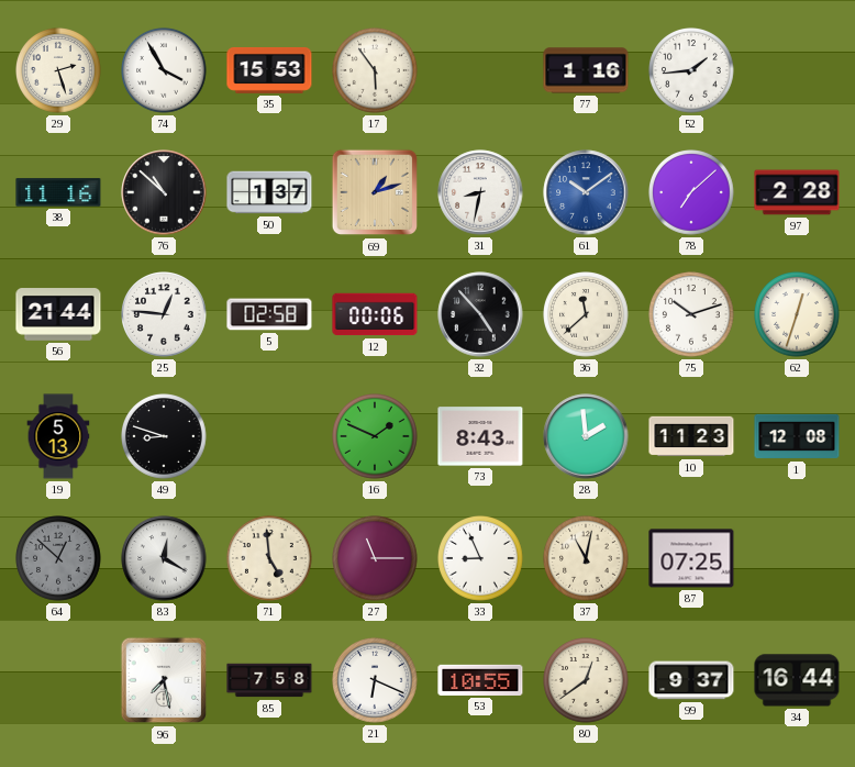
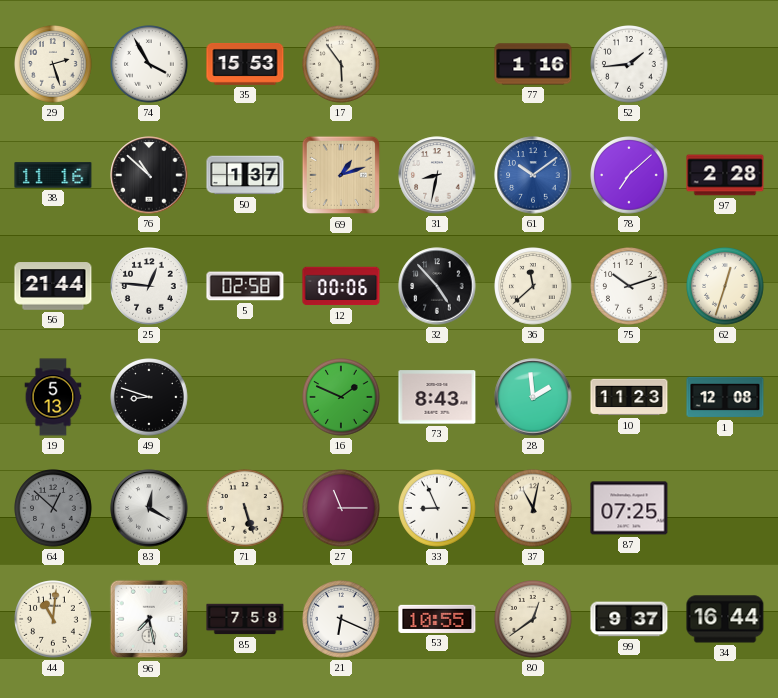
71: 4:59 -> 5:27 (246, 509)
44: none -> 11:01 (54, 620)
